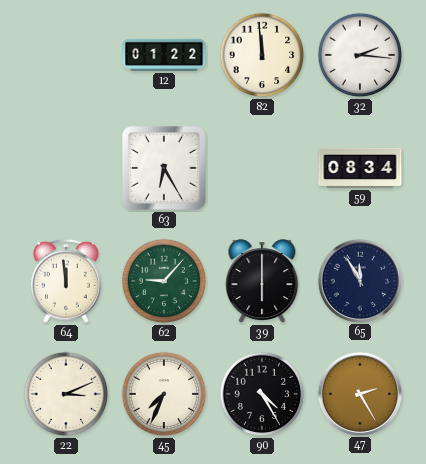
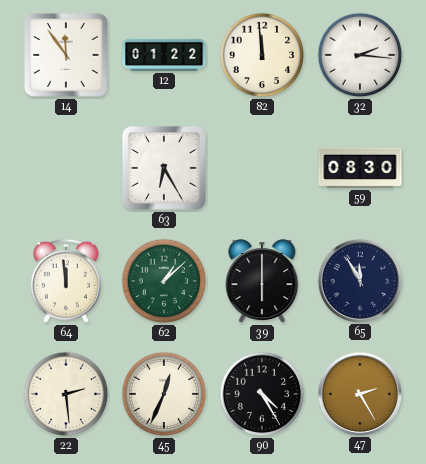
14: none -> 11:54 (67, 56)
59: 08:34 -> 08:30 (360, 168)
62: 9:07 -> 1:08 (164, 281)
22: 3:11 -> 2:29 (66, 394)
45: 7:34 -> 12:34 (164, 394)
